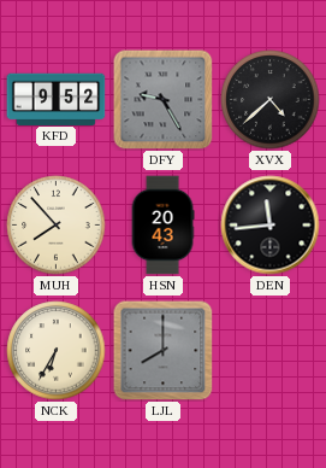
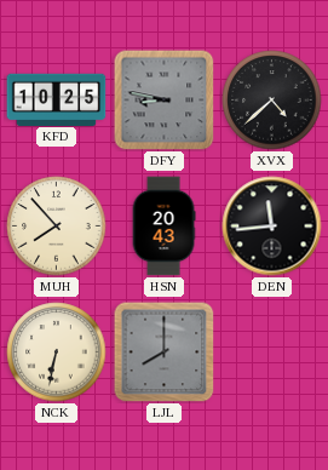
KFD: 9:52 -> 10:25 (57, 99)
DFY: 9:25 -> 8:47 (165, 101)
NCK: 6:35 -> 6:32 (57, 352)
